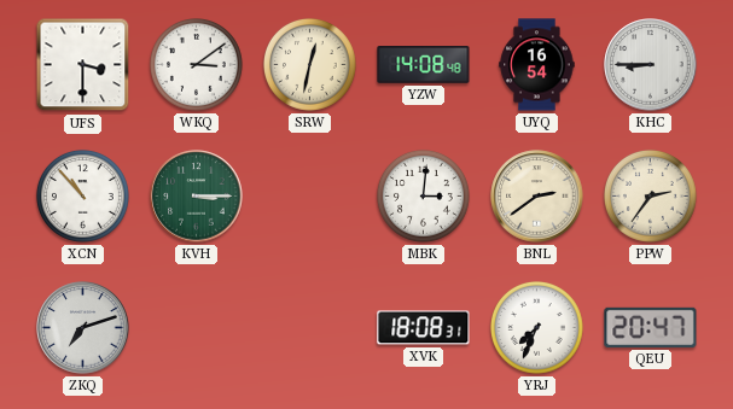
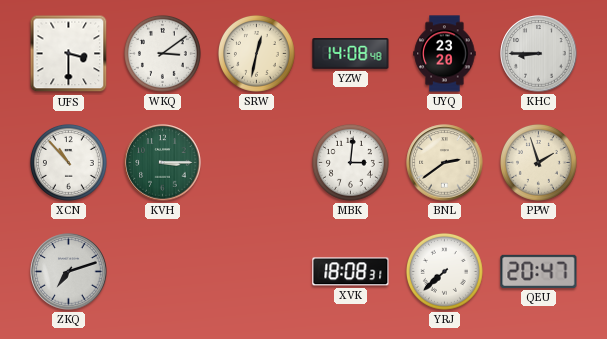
UYQ: 16:54 -> 23:20 (445, 54)
PPW: 2:36 -> 1:57 (538, 162)
YRJ: 7:34 -> 7:38 (444, 271)
